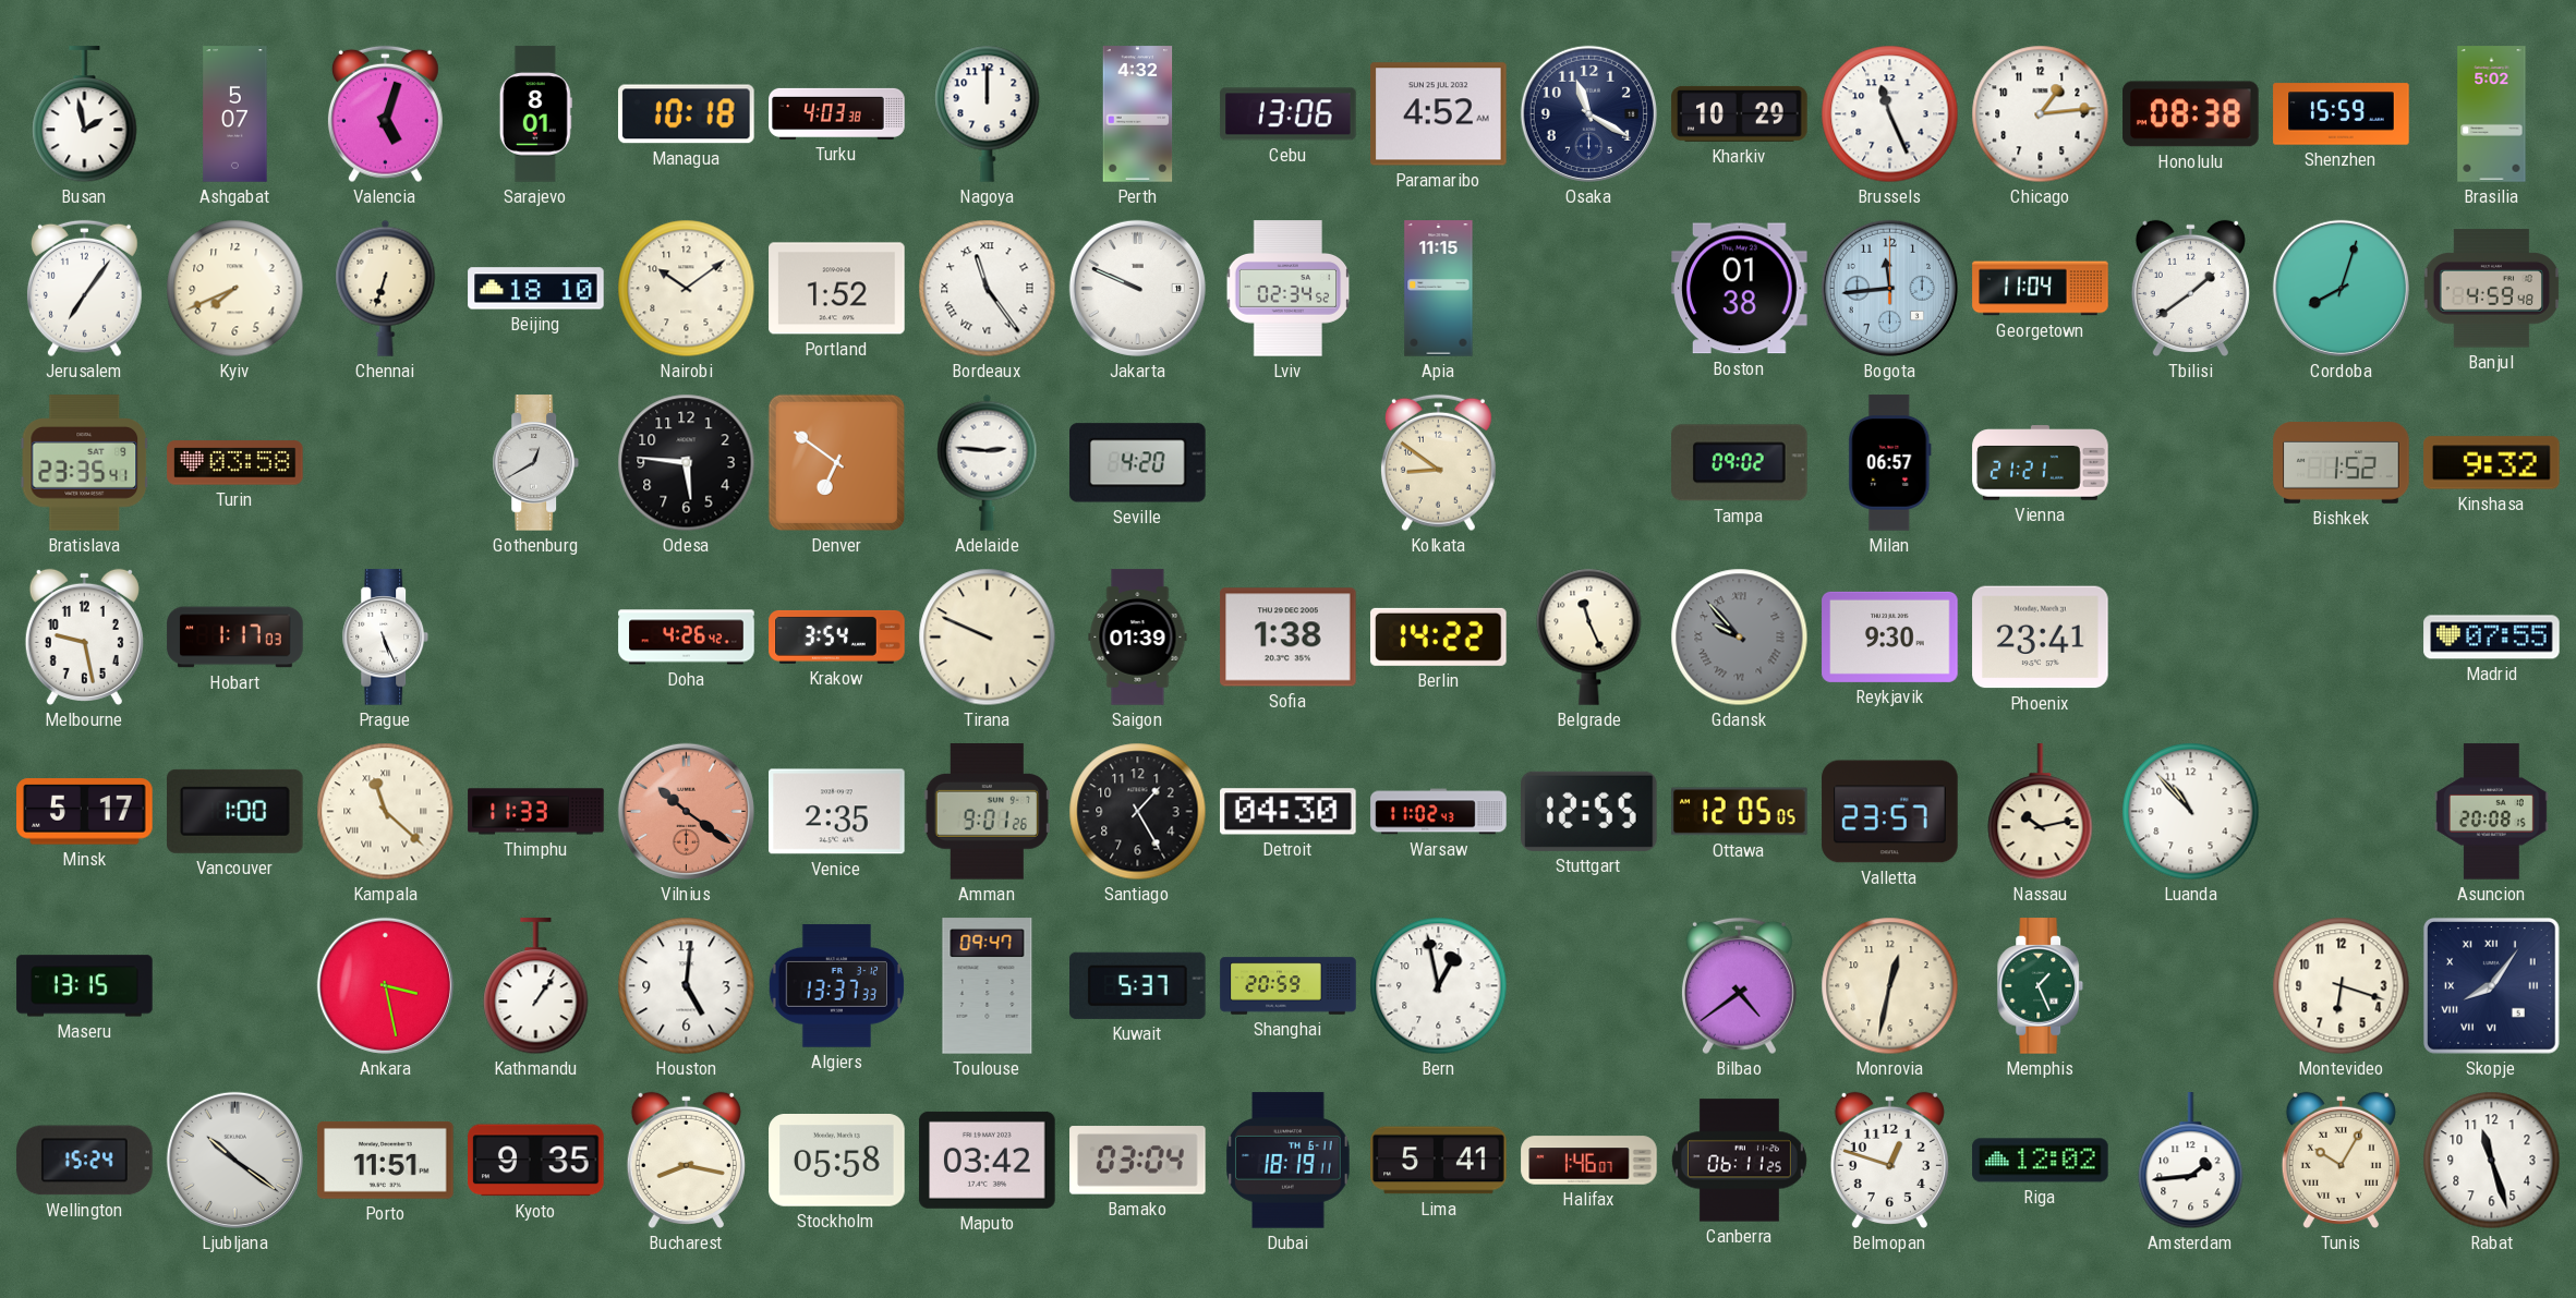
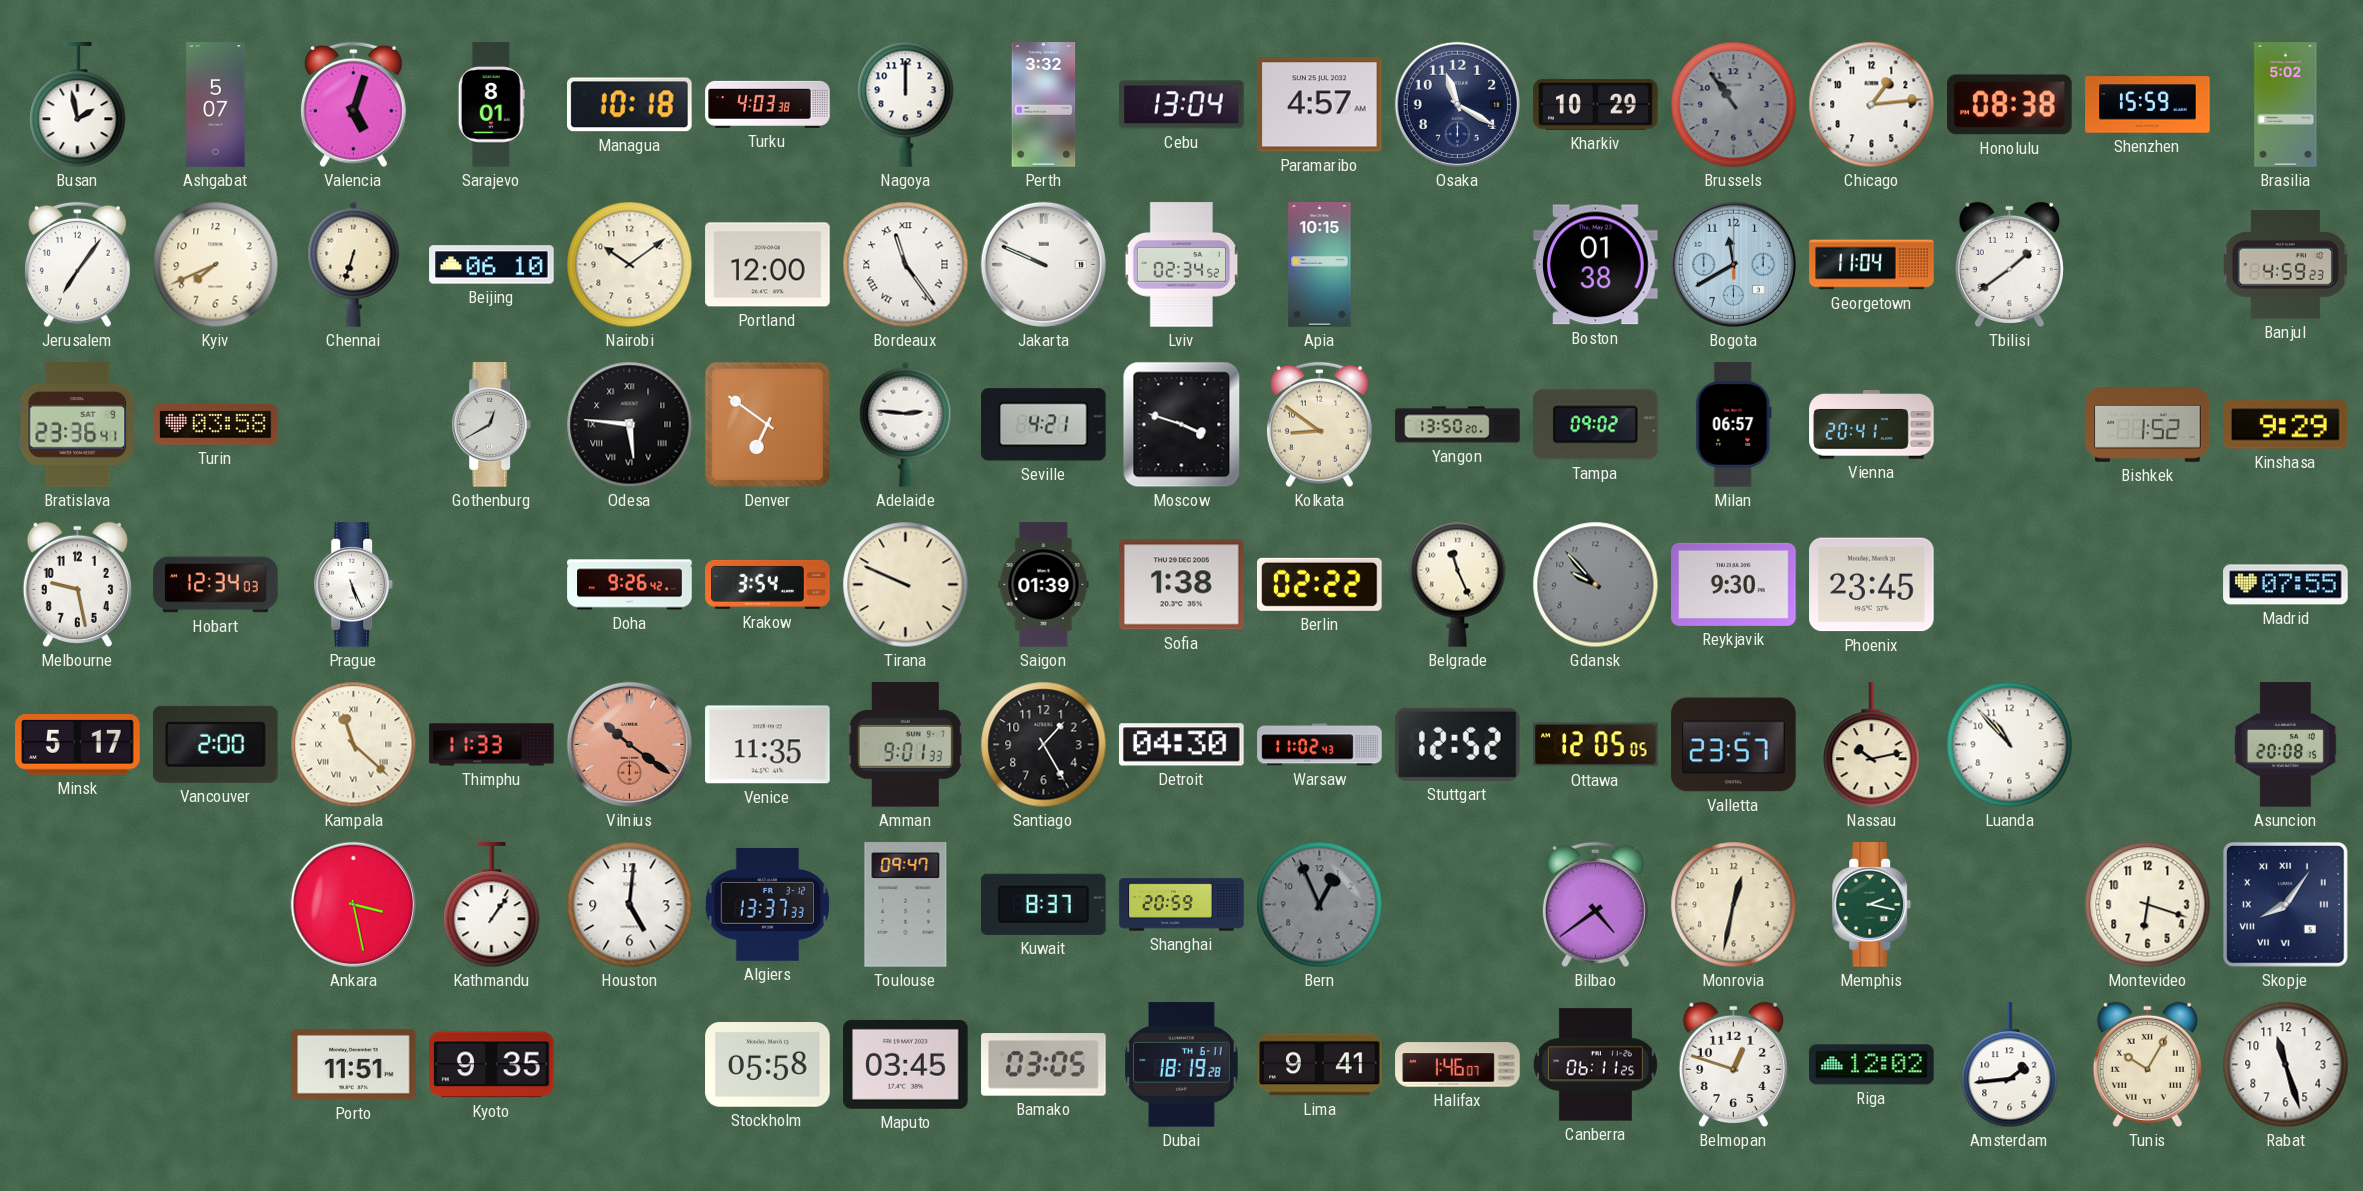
Perth: 4:32 -> 3:32 (1044, 105)
Cebu: 13:06 -> 13:04 (1182, 105)
Paramaribo: 4:52 -> 4:57 (1320, 105)
Brussels: 11:26 -> 10:54 (1734, 105)
Brussels dial: white -> grey (1734, 105)
Beijing: 18:10 -> 06:10 (492, 265)
Portland: 1:52 -> 12:00 (768, 265)
Apia: 11:15 -> 10:15 (1320, 265)
Bogota: 11:44 -> 11:40 (1733, 264)
Cordoba: 8:03 -> none (2341, 288)
Banjul: 4:59:48 -> 4:59:23 (2286, 265)
Bratislava: 23:35 -> 23:36 (77, 425)
Odesa numerals: Arabic -> Roman (630, 425)
Seville: 4:20 -> 4:21 (1044, 425)
Moscow: none -> 3:48 (1182, 425)
Yangon: none -> 13:50 (1458, 425)
Vienna: 21:21 -> 20:41 (1872, 425)
Kinshasa: 9:32 -> 9:29 (2286, 425)
Hobart: 1:17 -> 12:34 (216, 585)
Doha: 4:26 -> 9:26 (630, 585)
Berlin: 14:22 -> 02:22 (1320, 584)
Gdansk numerals: Roman -> Arabic (1596, 585)
Phoenix: 23:41 -> 23:45 (1872, 585)
Vancouver: 1:00 -> 2:00 (216, 744)
Venice: 2:35 -> 11:35 (768, 745)
Amman: 9:01:26 -> 9:01:33 (905, 745)
Stuttgart: 12:55 -> 12:52 (1458, 744)
Maseru: 13:15 -> none (85, 986)
Kuwait: 5:37 -> 8:37 (1044, 904)
Bern: 12:58 -> 12:56 (1320, 905)
Bern dial: white -> grey (1320, 905)
Memphis: 1:26 -> 2:17 (1872, 905)
Wellington: 15:24 -> none (85, 1161)
Ljubljana: 10:21 -> none (234, 1160)
Bucharest: 8:17 -> none (686, 1160)
Maputo: 03:42 -> 03:45 (906, 1064)
Bamako: 03:04 -> 03:05 (1044, 1065)
Dubai: 18:19:11 -> 18:19:28 (1182, 1065)
Lima: 5:41 -> 9:41 (1320, 1065)
